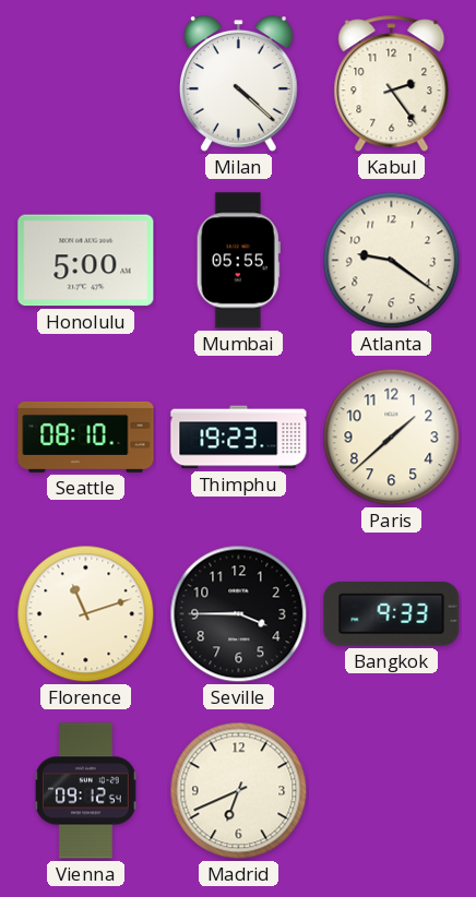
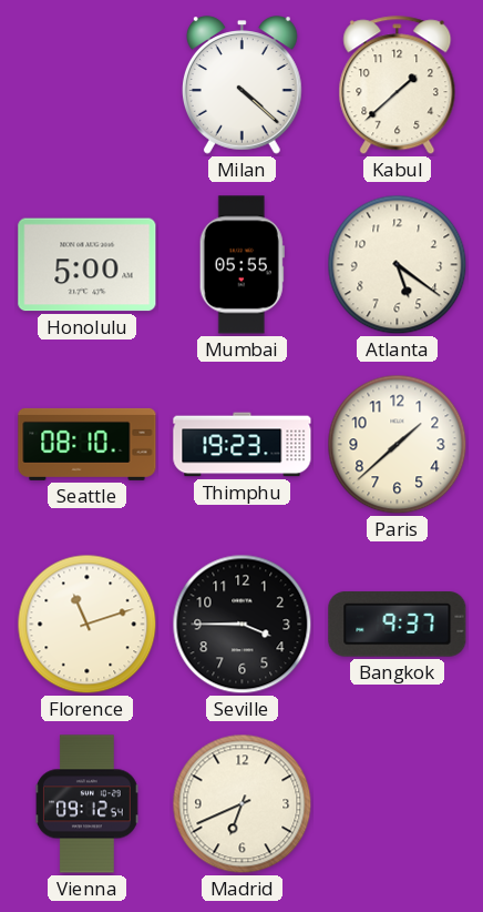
Kabul: 2:24 -> 1:38 (398, 85)
Atlanta: 9:21 -> 5:21 (398, 265)
Bangkok: 9:33 -> 9:37 (398, 625)
